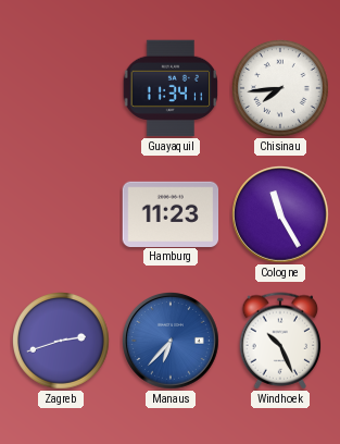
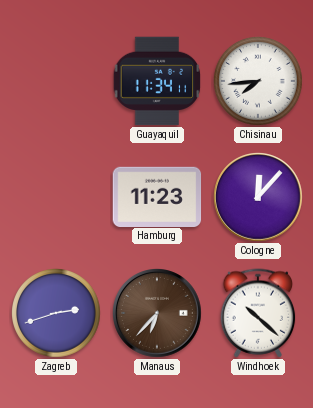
Cologne: 11:25 -> 12:07 (259, 198)
Manaus dial: blue -> brown (158, 314)
Windhoek: 10:26 -> 10:22 (258, 313)
